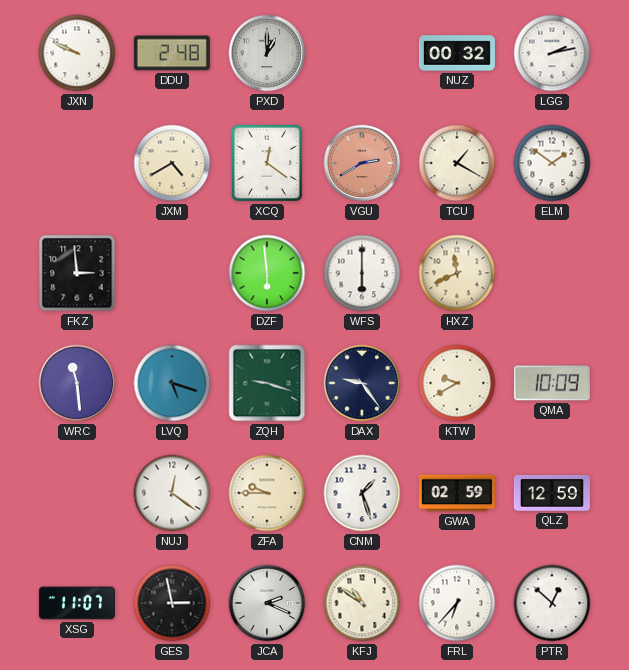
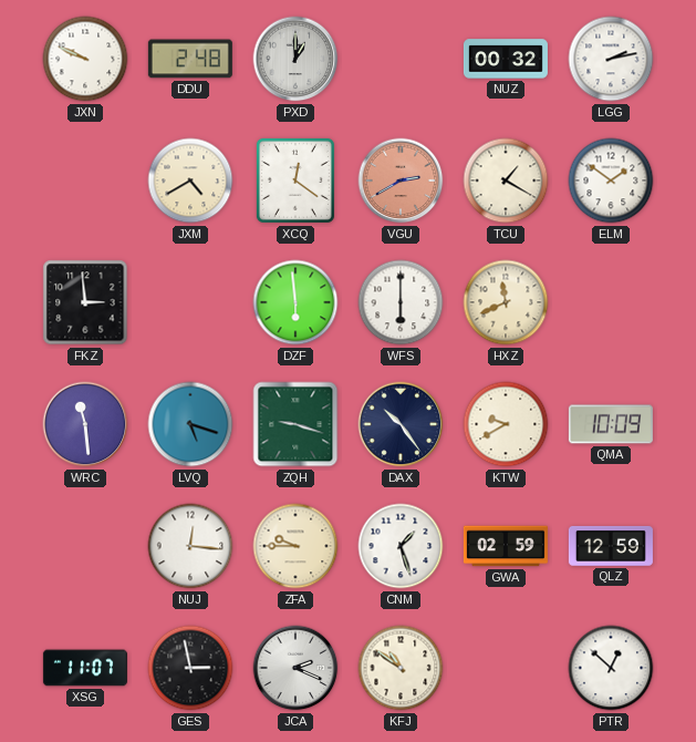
DAX: 9:24 -> 10:24 (401, 424)
NUJ: 12:21 -> 12:16 (190, 546)
FRL: 6:37 -> none (457, 603)
